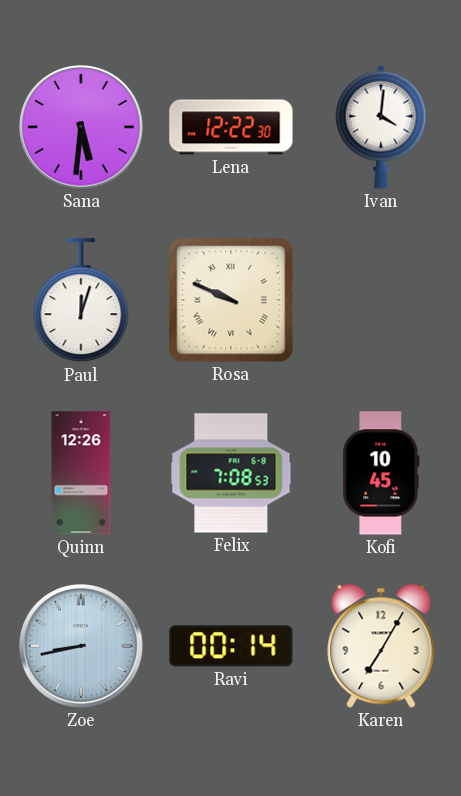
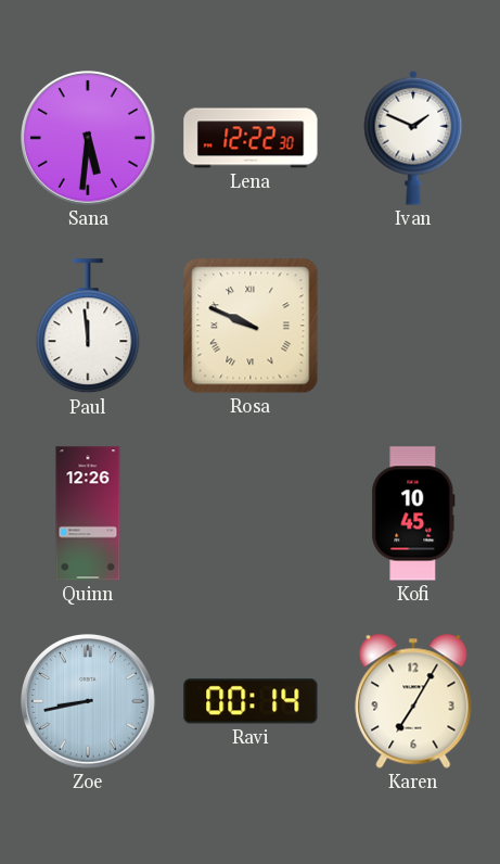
Ivan: 4:01 -> 1:49 (413, 138)
Paul: 12:03 -> 11:59 (88, 327)
Felix: 7:08 -> none (231, 473)
